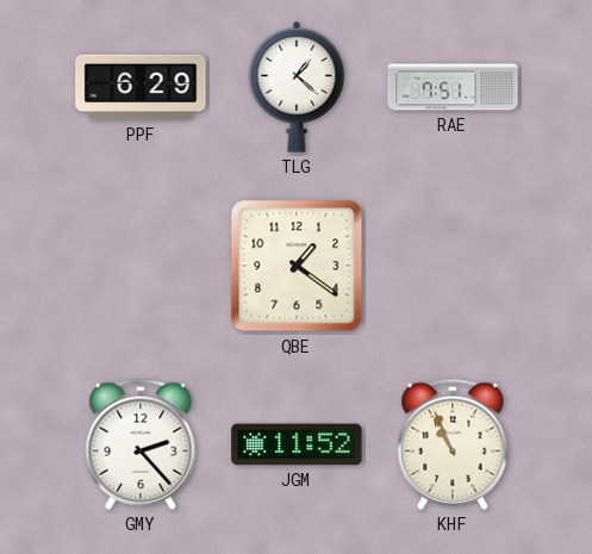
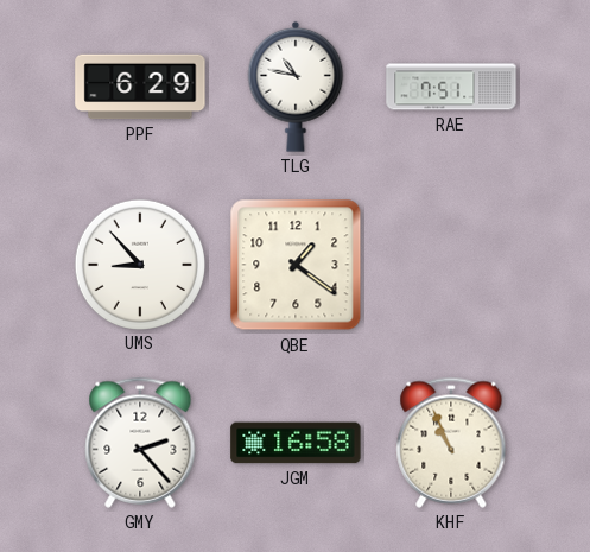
TLG: 1:22 -> 10:47 (296, 87)
UMS: none -> 8:53 (139, 264)
JGM: 11:52 -> 16:58 (296, 443)
